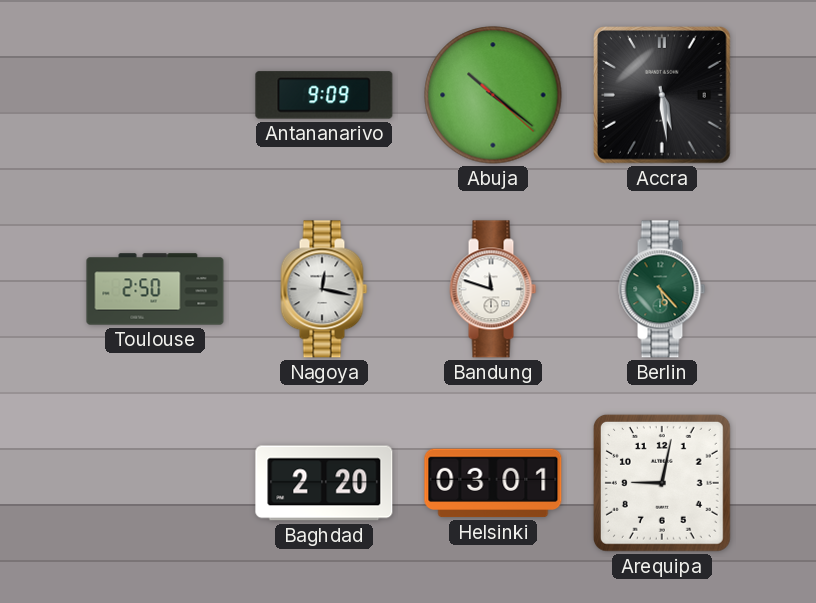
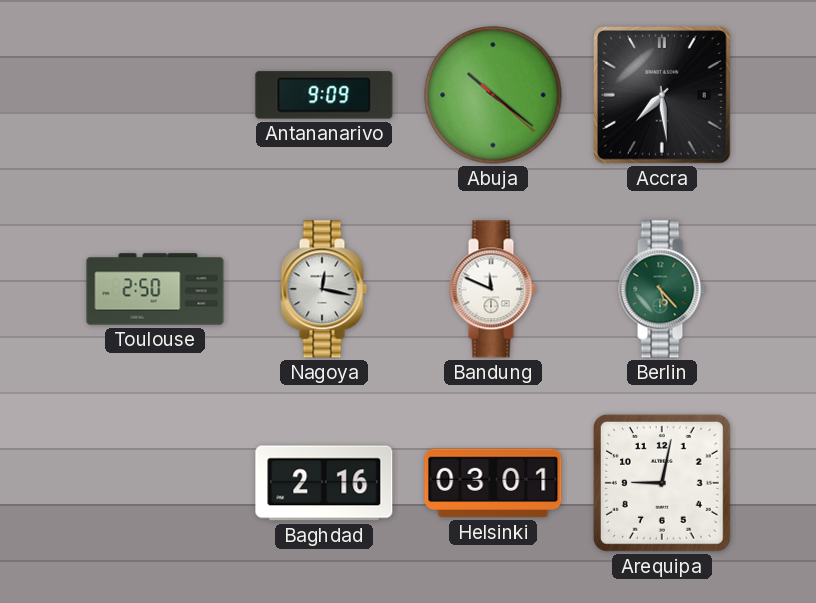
Accra: 5:29 -> 7:29 (663, 96)
Bandung: 11:48 -> 11:49 (493, 289)
Baghdad: 2:20 -> 2:16 (324, 483)
